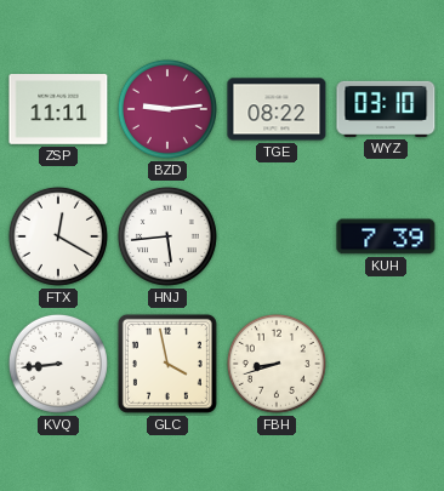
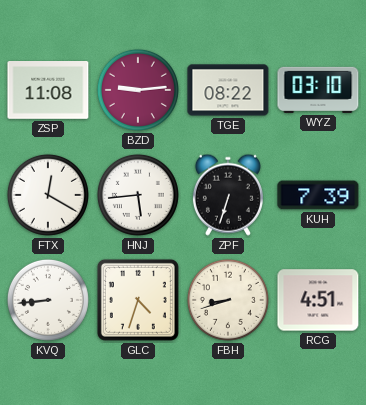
ZSP: 11:11 -> 11:08 (48, 91)
ZPF: none -> 6:33 (228, 195)
GLC: 3:58 -> 4:33 (138, 300)
RCG: none -> 4:51 (318, 300)
